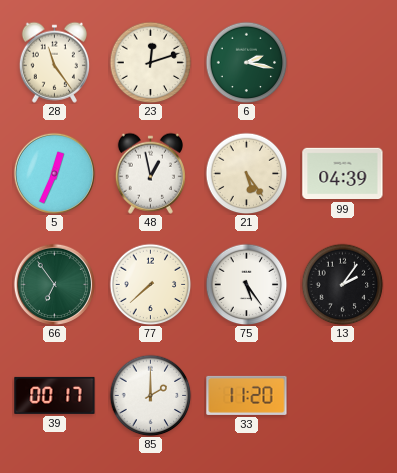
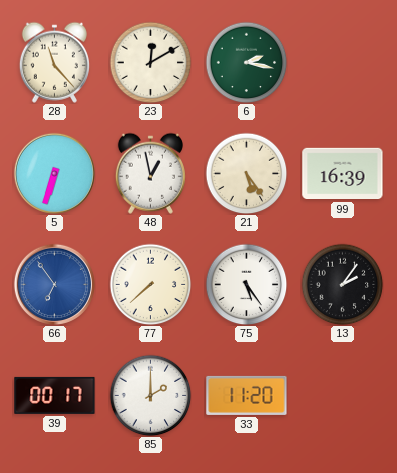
28: 11:24 -> 11:23 (54, 62)
23: 12:12 -> 12:10 (150, 62)
5: 12:34 -> 6:33 (54, 173)
99: 04:39 -> 16:39 (343, 174)
66 dial: green -> blue (54, 284)
